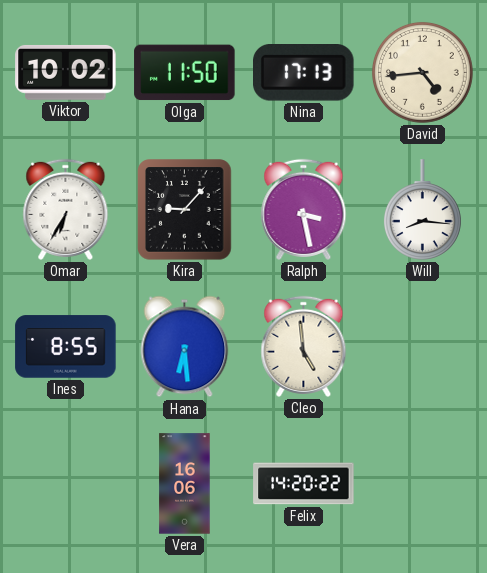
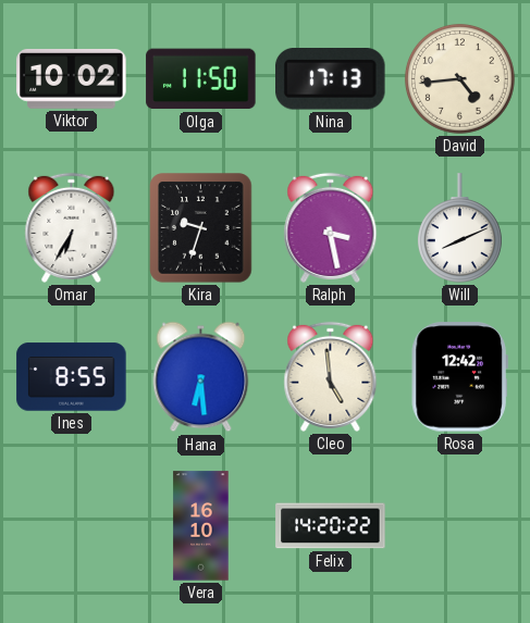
Kira: 9:07 -> 9:33 (201, 228)
Will: 8:16 -> 8:11 (459, 228)
Rosa: none -> 12:42 (459, 377)
Vera: 16:06 -> 16:10 (201, 526)
